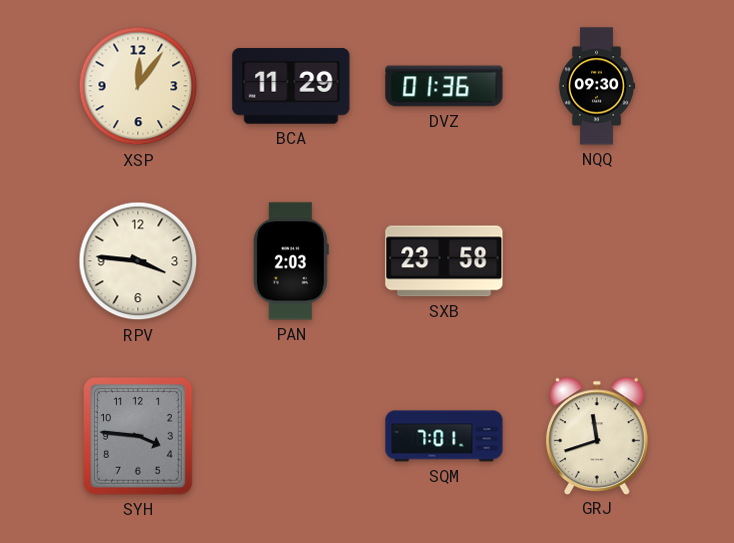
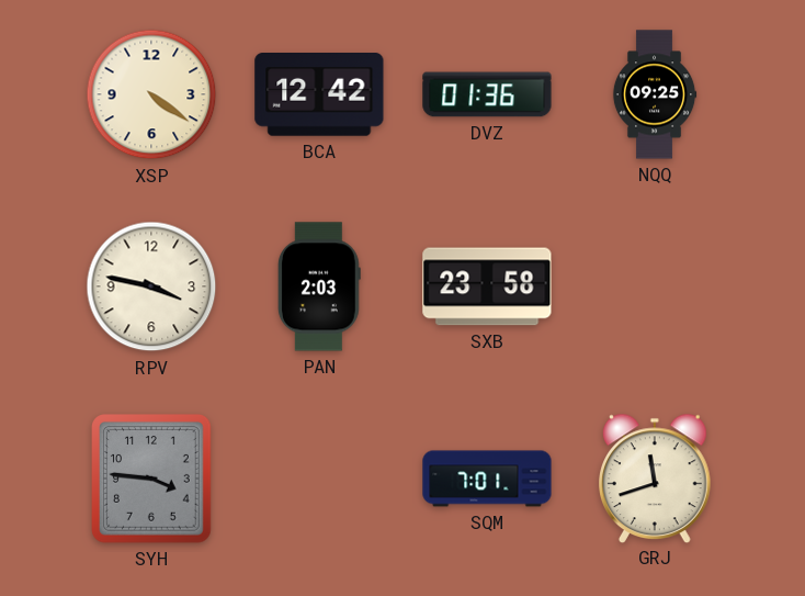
XSP: 12:06 -> 4:21 (151, 94)
BCA: 11:29 -> 12:42 (319, 95)
NQQ: 09:30 -> 09:25 (655, 94)
RPV: 3:46 -> 3:47 (151, 286)
